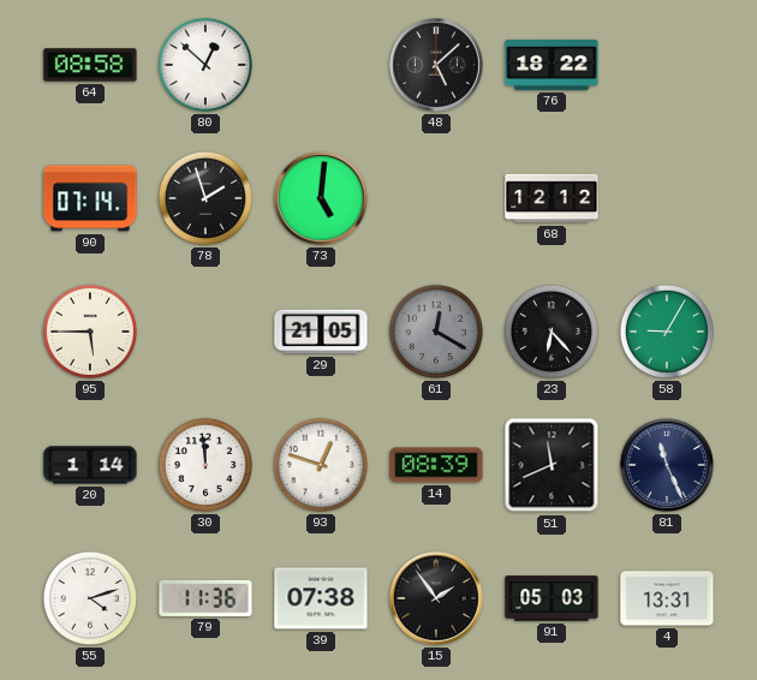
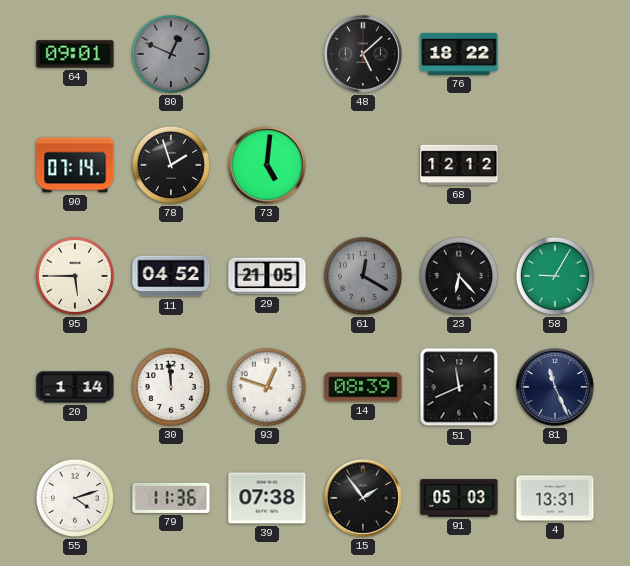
64: 08:58 -> 09:01 (75, 54)
80: 12:52 -> 12:49 (171, 54)
80 dial: white -> grey (171, 54)
11: none -> 04:52 (171, 276)
